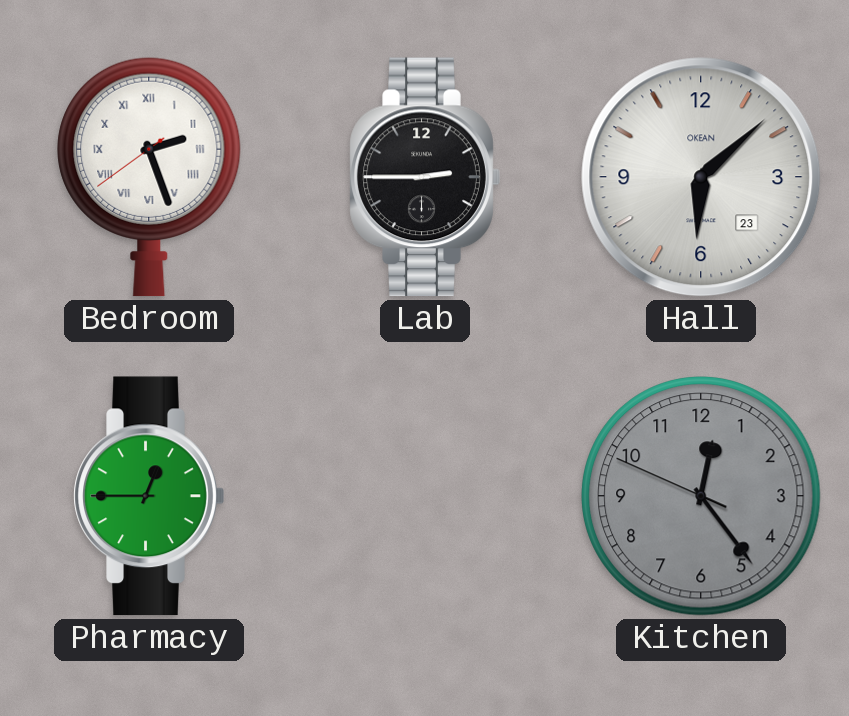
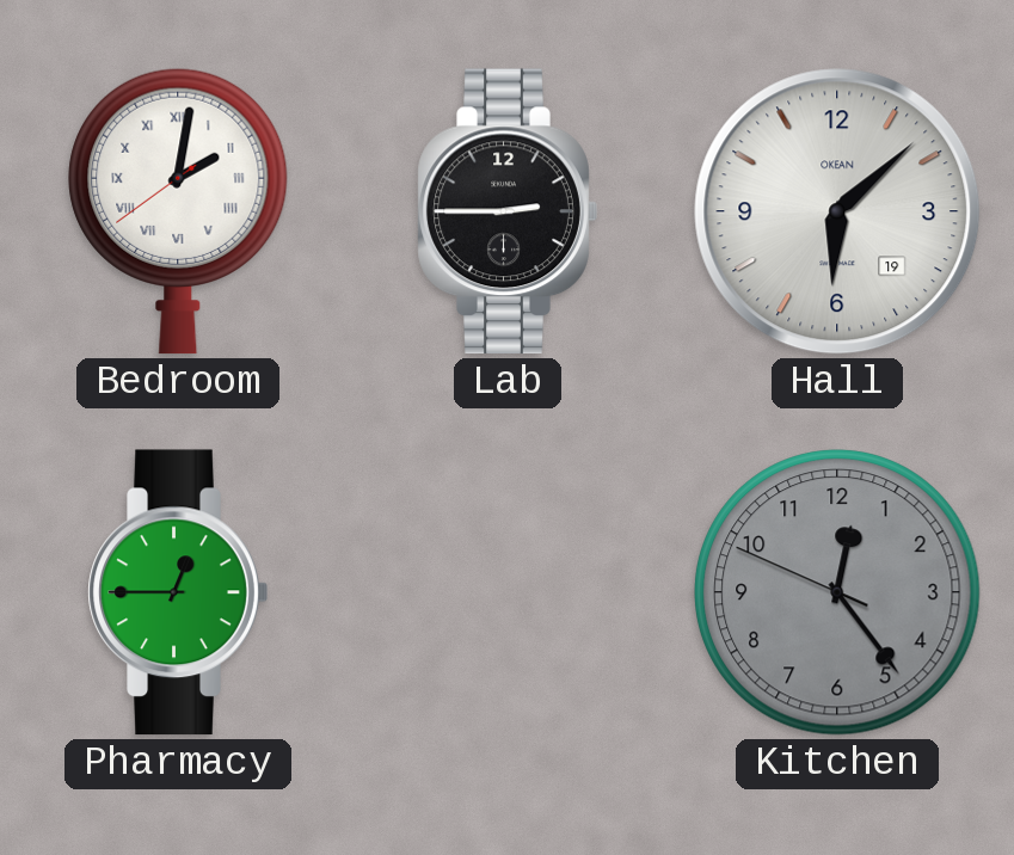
Bedroom: 2:26 -> 2:01 (178, 211)
Hall date: 23 -> 19 (837, 211)
